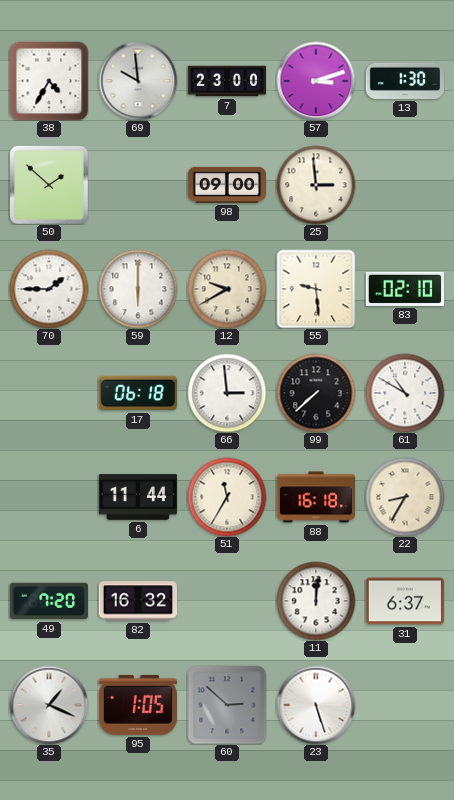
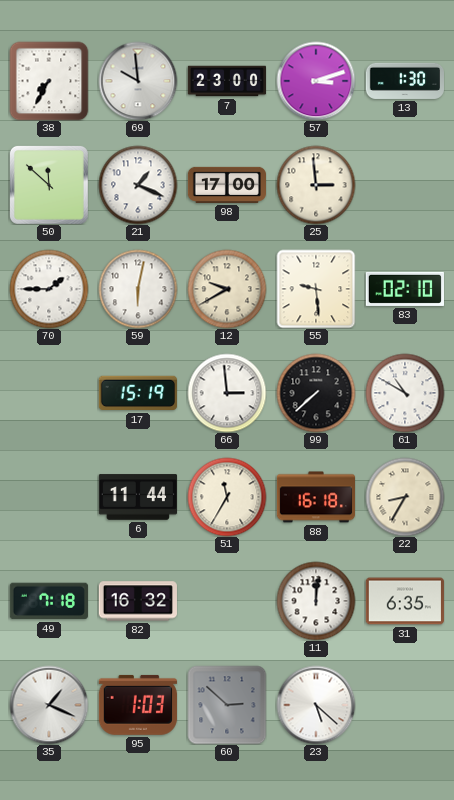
38: 4:35 -> 7:35 (49, 81)
50: 1:52 -> 11:52 (49, 185)
21: none -> 1:19 (138, 185)
98: 09:00 -> 17:00 (226, 185)
59: 6:00 -> 6:02 (138, 289)
17: 06:18 -> 15:19 (138, 393)
49: 7:20 -> 7:18 (49, 601)
31: 6:37 -> 6:35 (405, 601)
95: 1:05 -> 1:03 (138, 705)
23: 5:27 -> 5:22 (316, 705)
